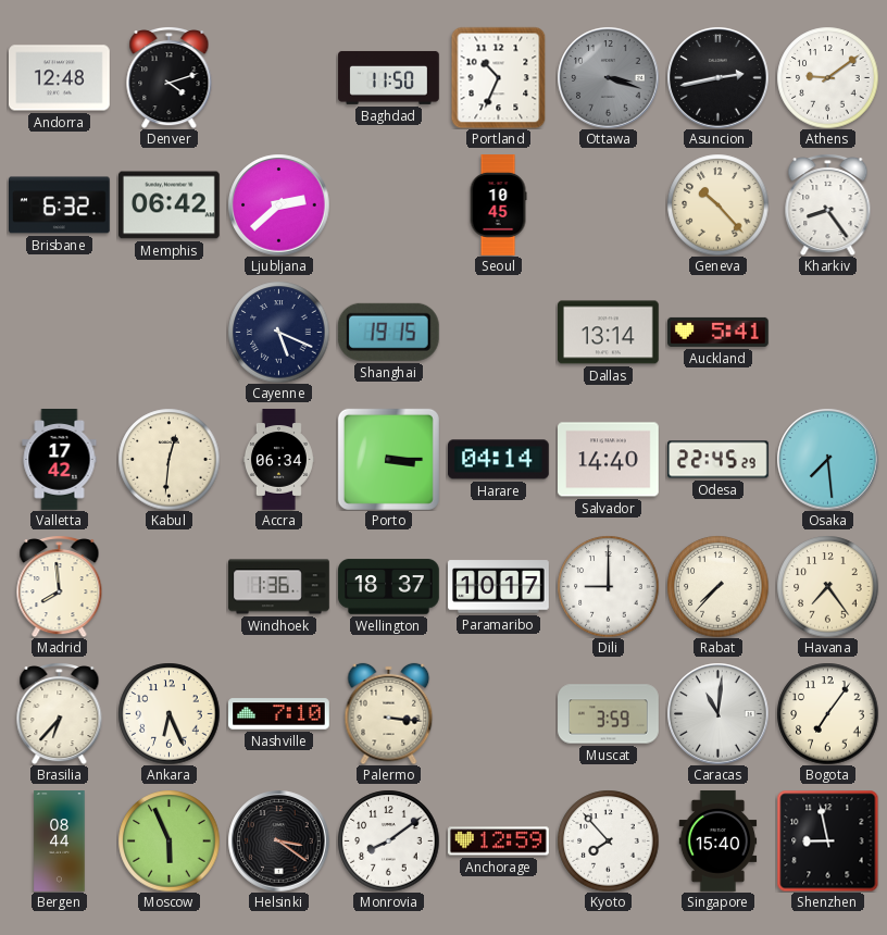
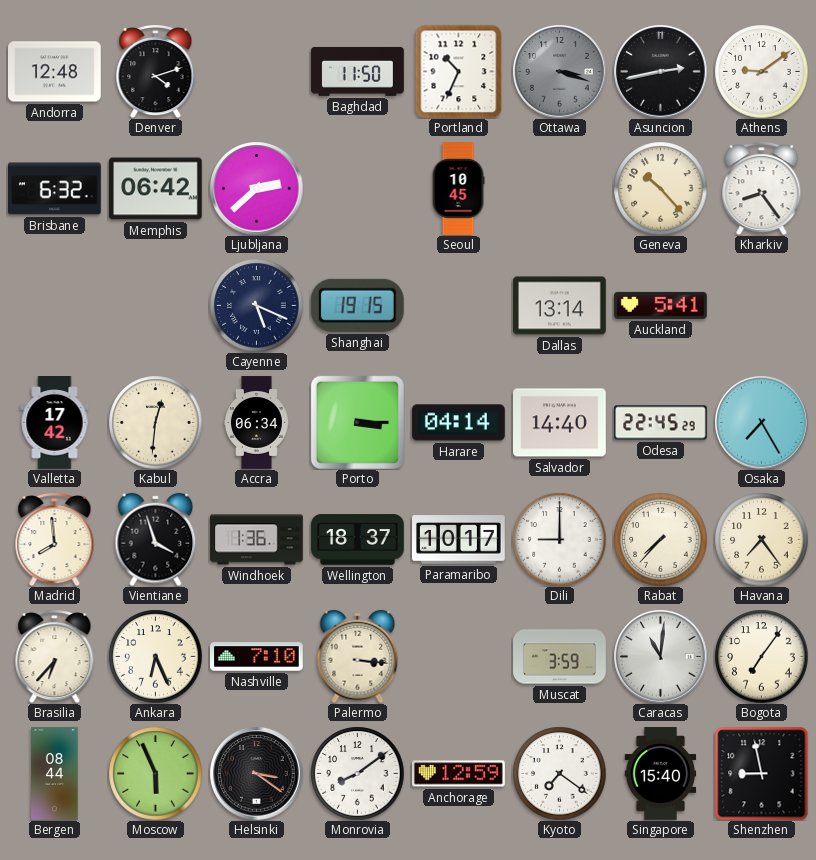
Osaka: 7:29 -> 7:25 (761, 422)
Vientiane: none -> 3:57 (156, 539)
Kyoto: 7:53 -> 7:21 (559, 773)
